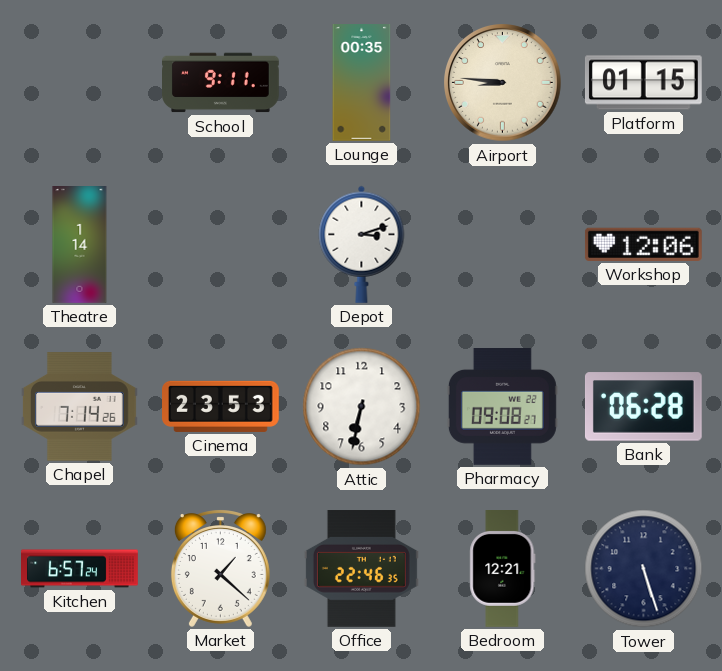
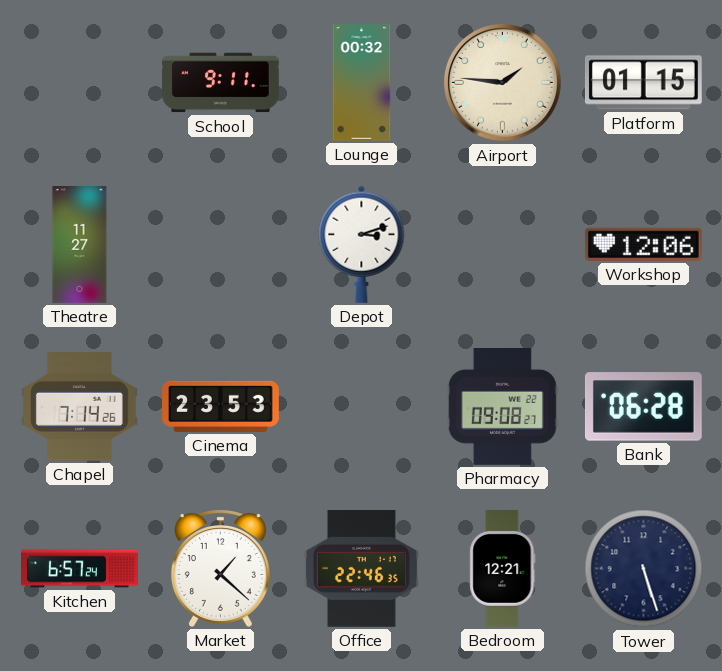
Lounge: 00:35 -> 00:32 (362, 83)
Airport: 8:46 -> 1:46 (503, 83)
Theatre: 1:14 -> 11:27 (80, 245)
Attic: 6:32 -> none (362, 407)
